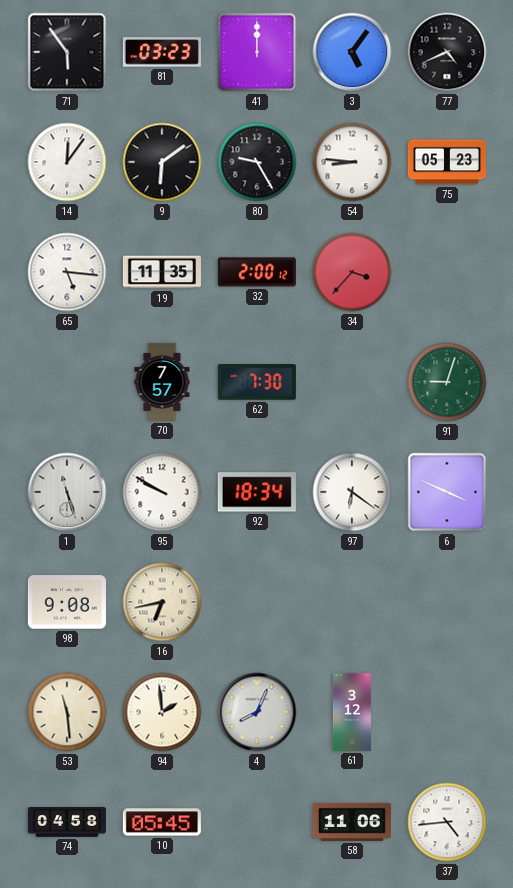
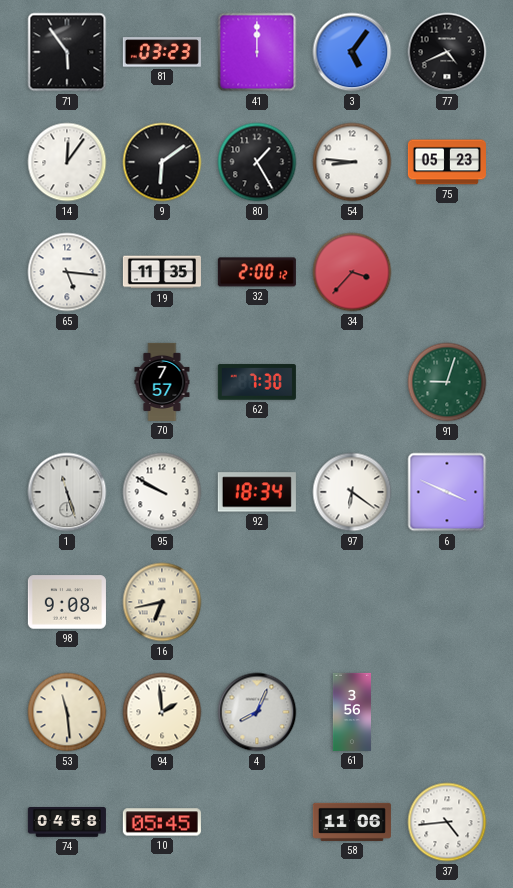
80: 9:25 -> 1:25 (257, 162)
61: 3:12 -> 3:56 (352, 712)
